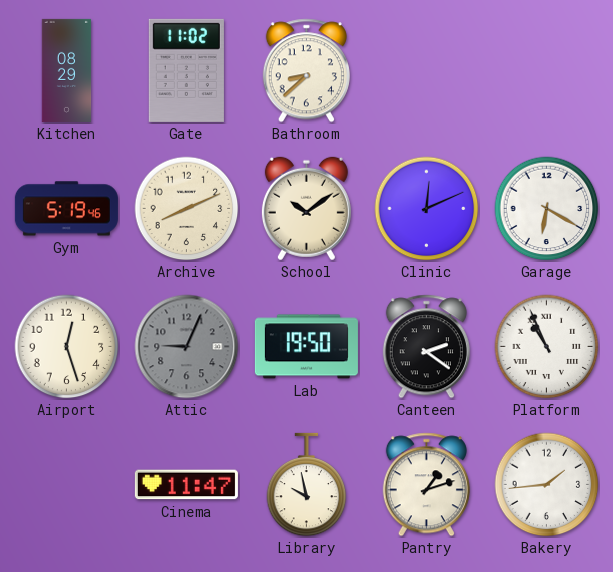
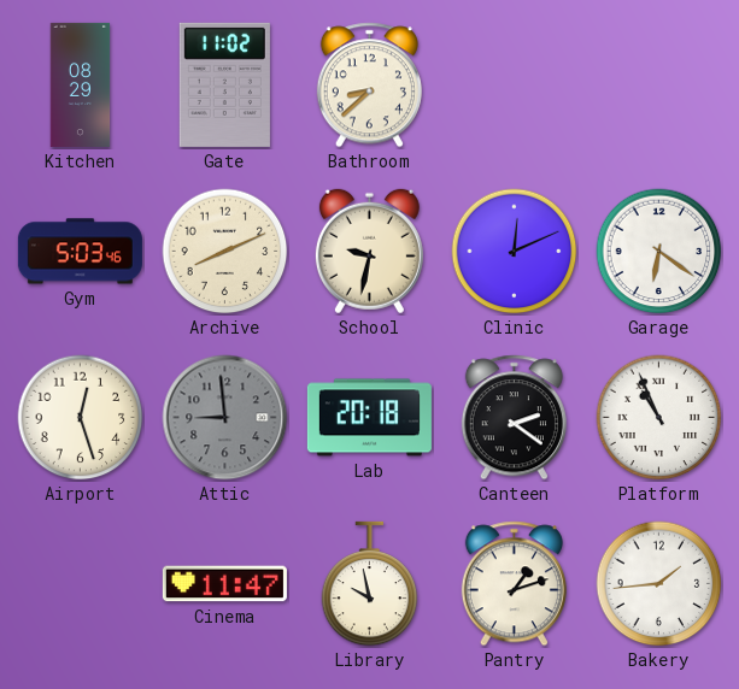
Gym: 5:19 -> 5:03 (80, 252)
School: 10:09 -> 9:32 (369, 252)
Garage: 6:20 -> 6:21 (659, 252)
Attic: 9:04 -> 8:59 (225, 418)
Lab: 19:50 -> 20:18 (369, 418)
